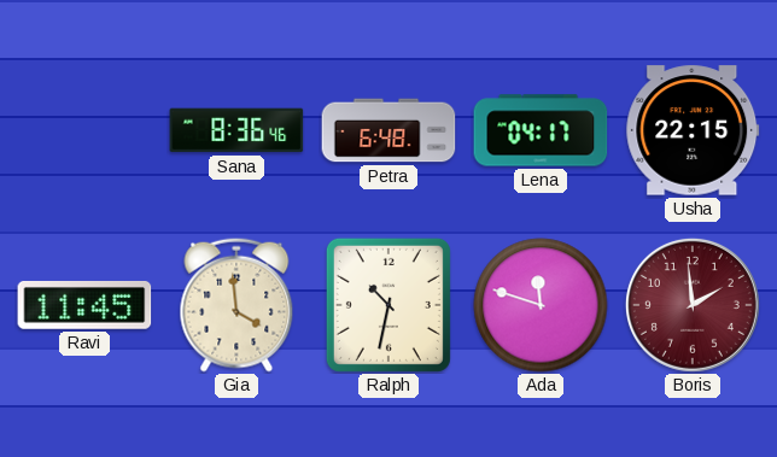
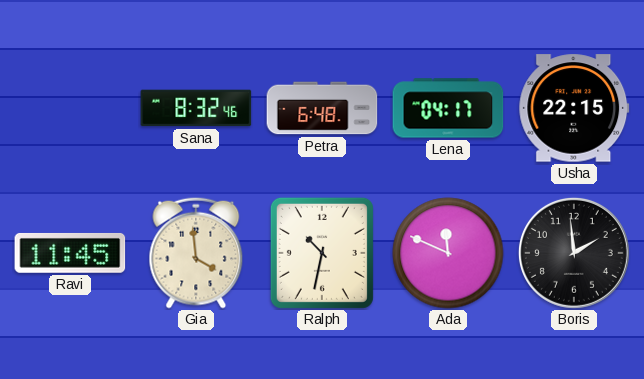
Sana: 8:36 -> 8:32 (196, 108)
Ada: 11:48 -> 11:49 (448, 253)
Boris dial: burgundy -> black (574, 253)
